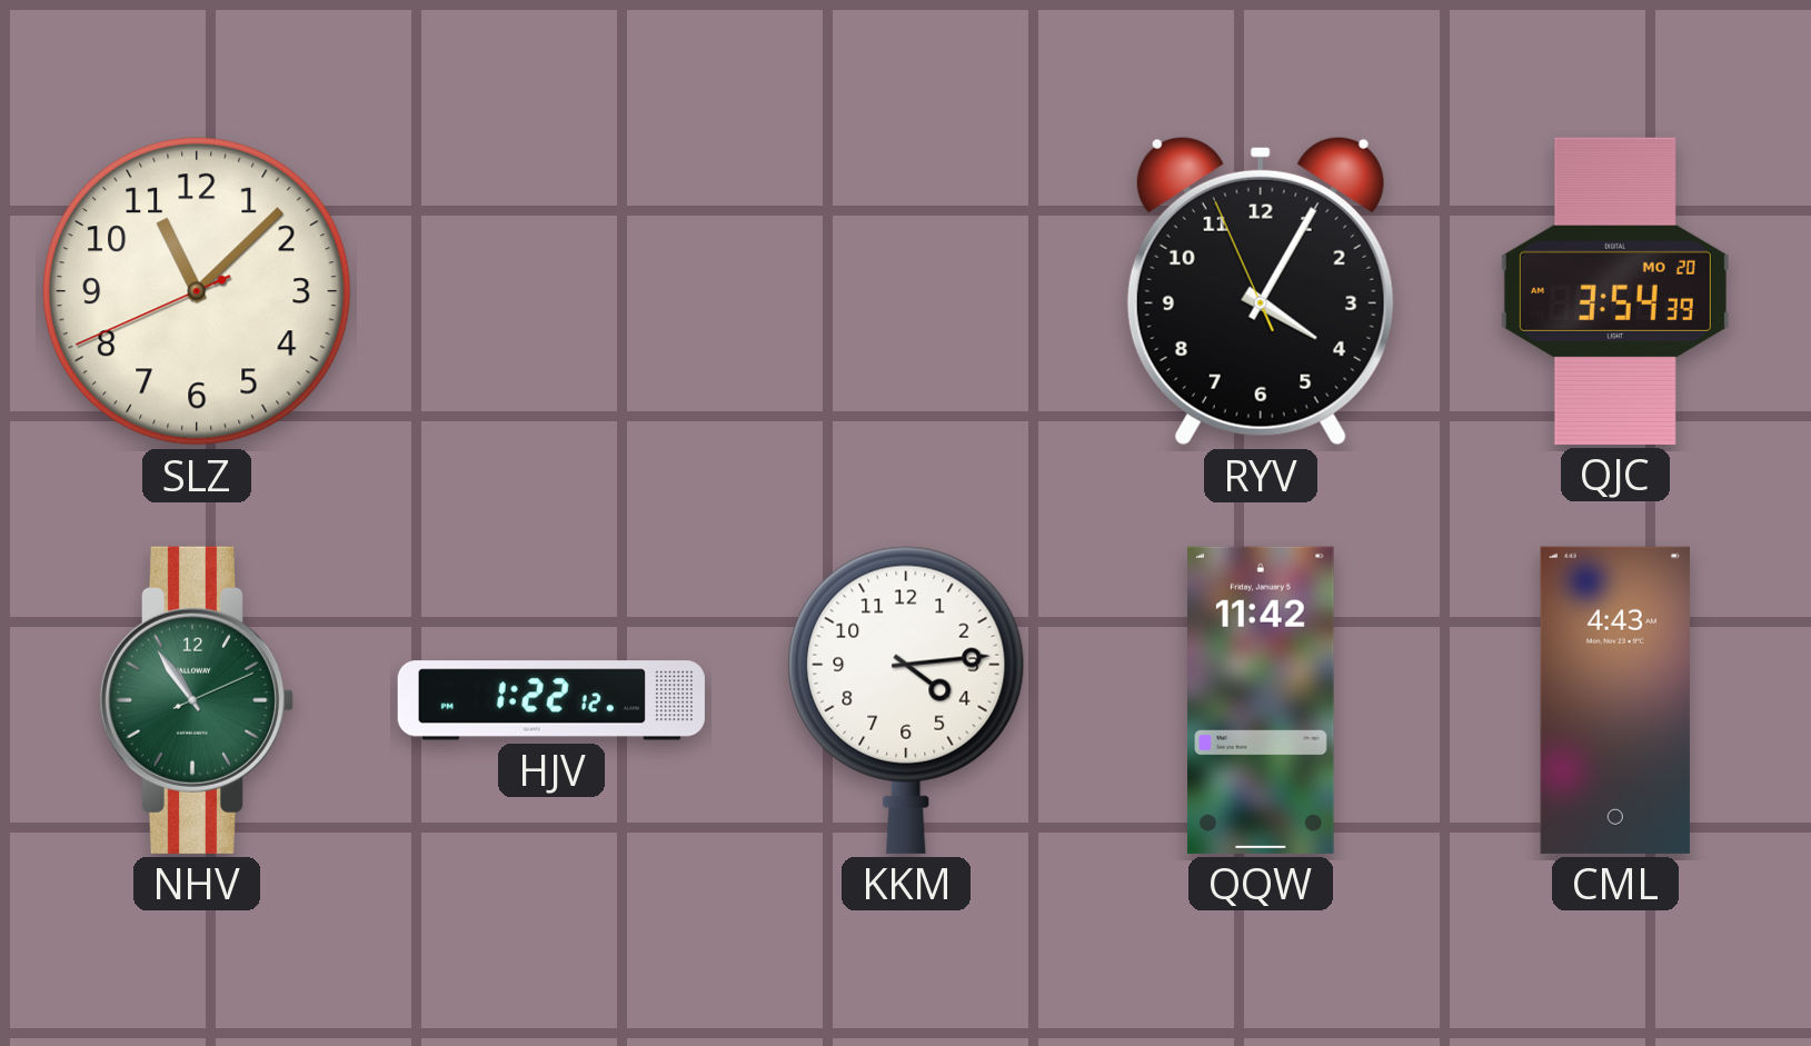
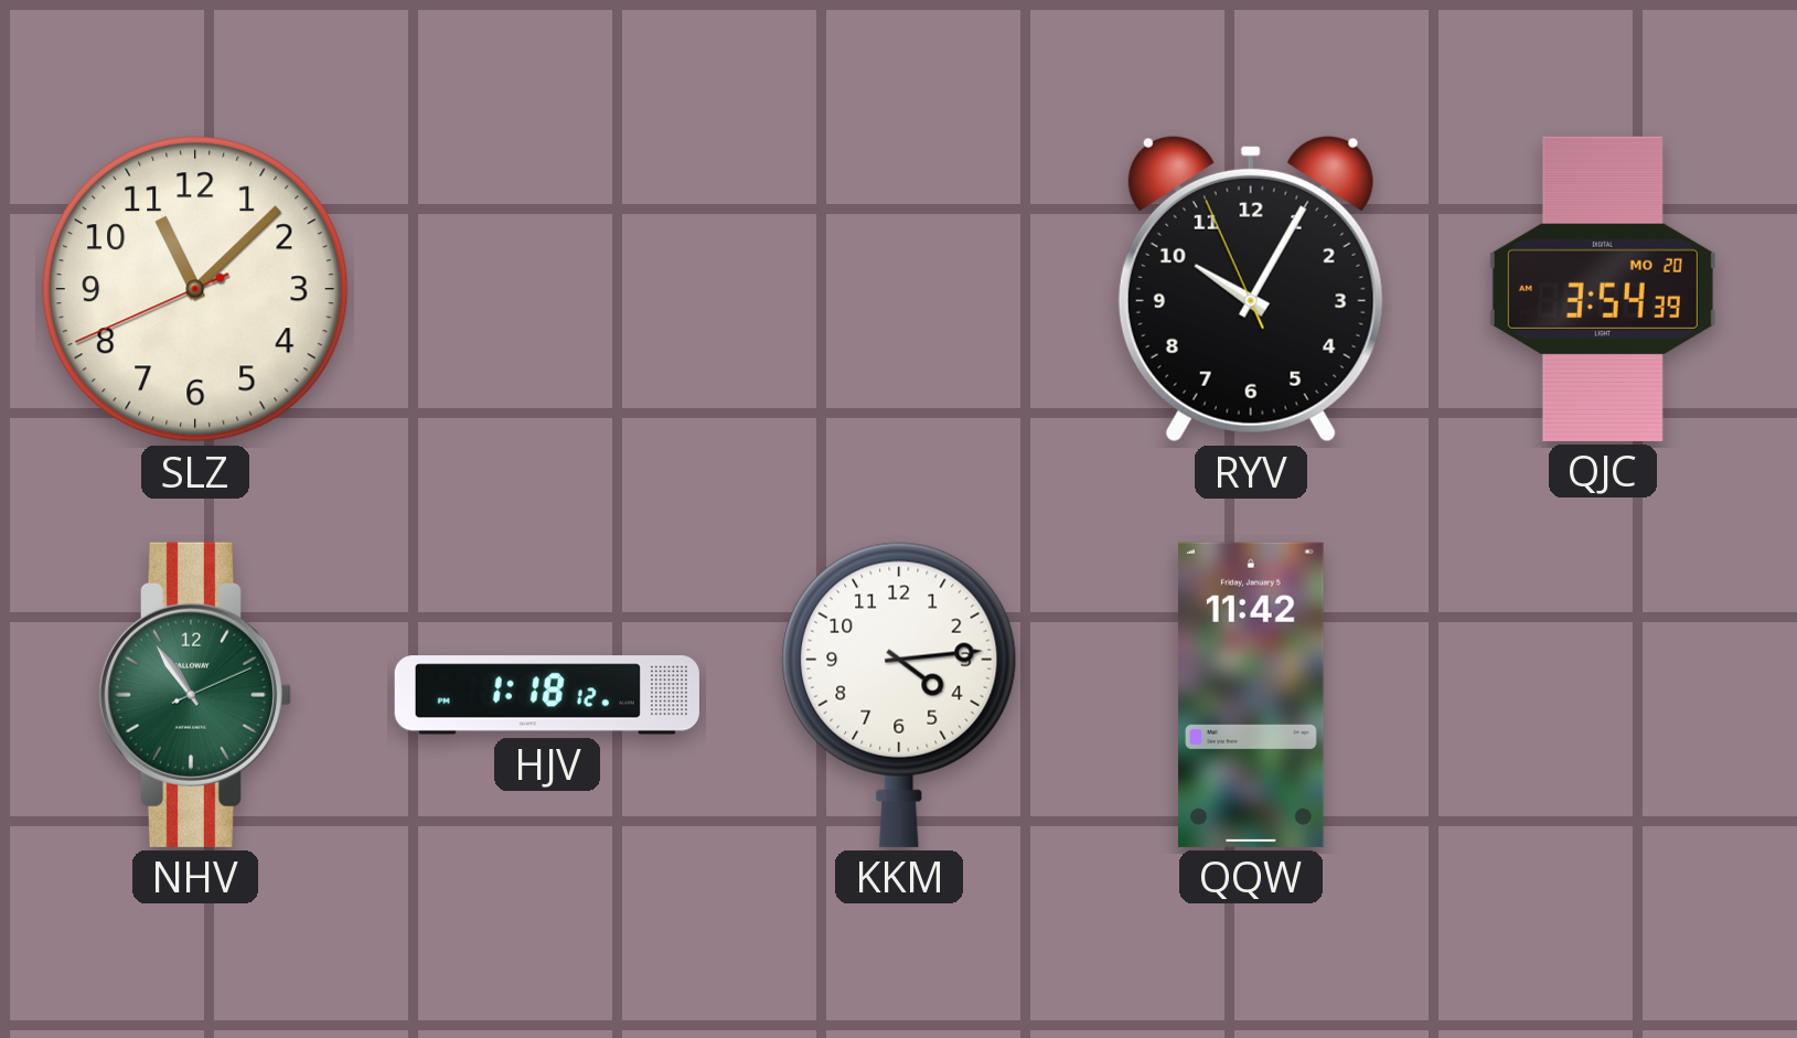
RYV: 4:04 -> 10:04 (1251, 289)
HJV: 1:22 -> 1:18 (547, 695)
CML: 4:43 -> none (1615, 700)
